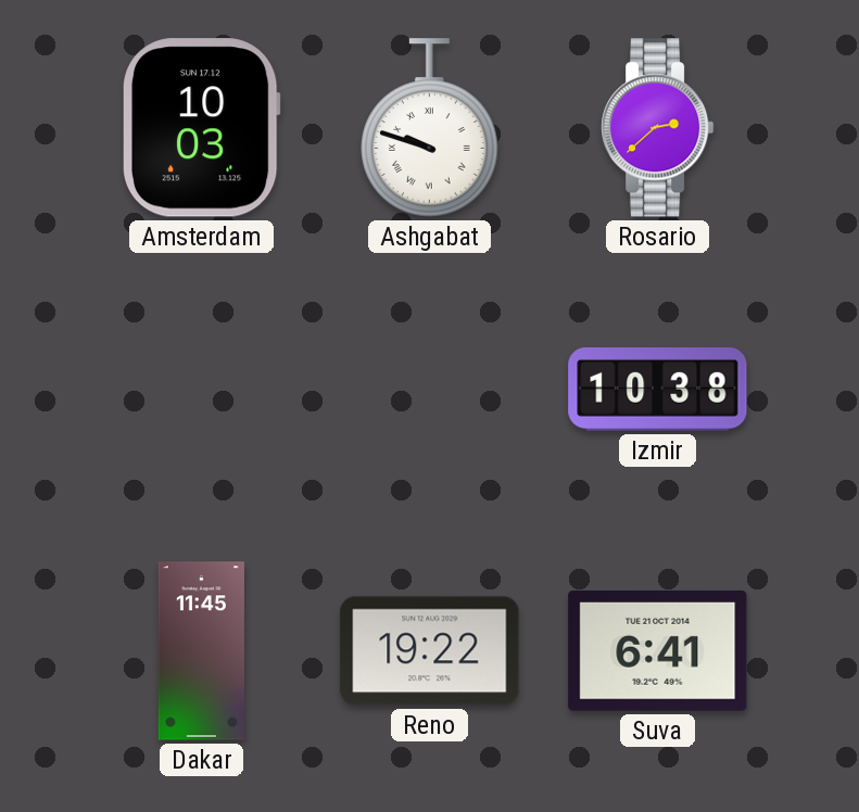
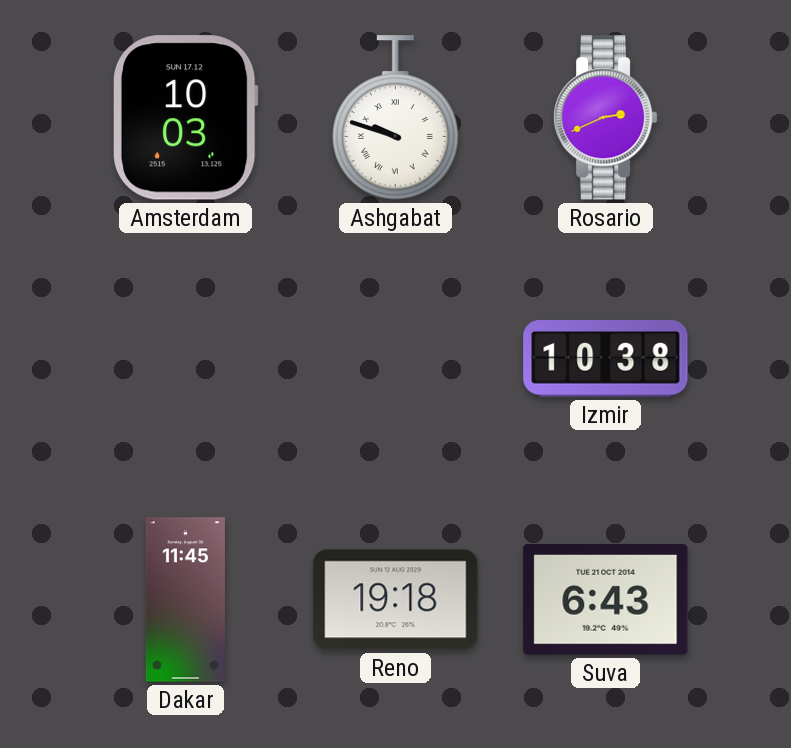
Rosario: 2:38 -> 2:41 (606, 118)
Reno: 19:22 -> 19:18 (396, 600)
Suva: 6:41 -> 6:43 (606, 600)
